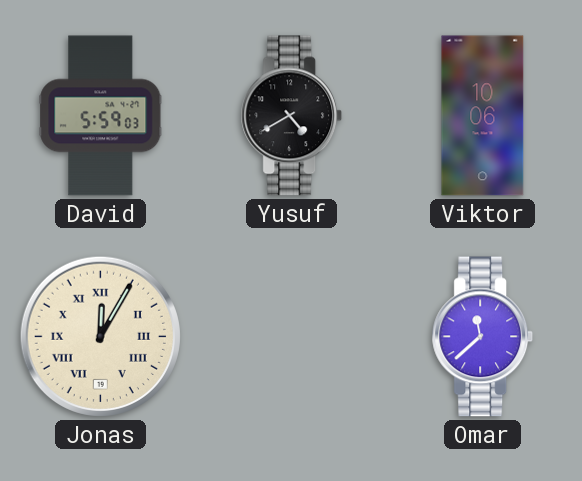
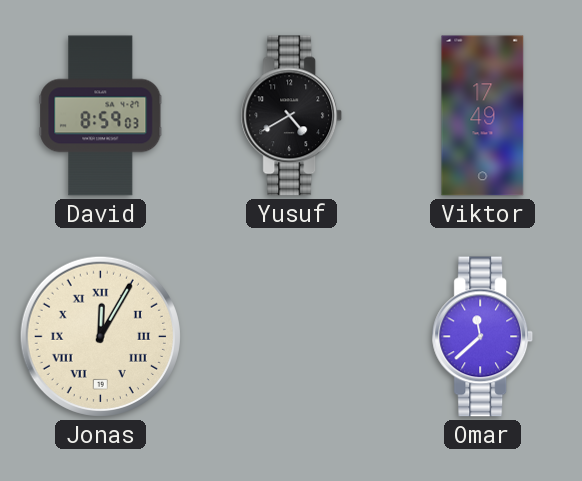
David: 5:59 -> 8:59 (101, 116)
Viktor: 10:06 -> 17:49 (483, 116)
